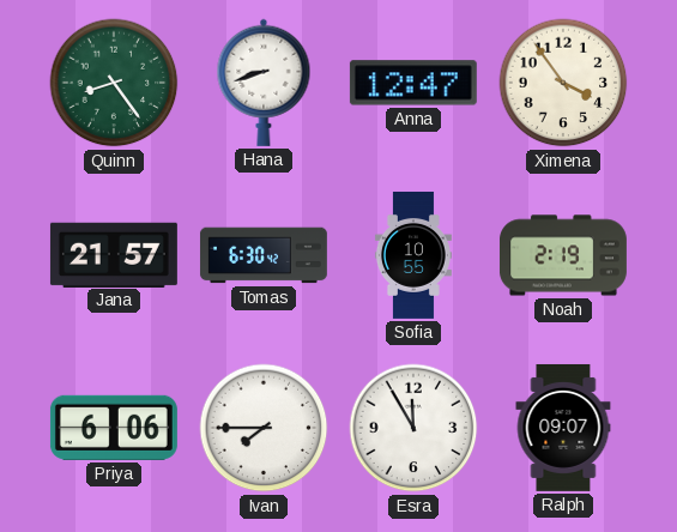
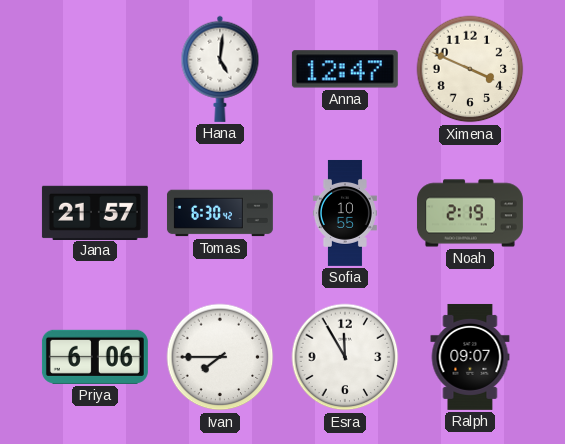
Quinn: 8:24 -> none (114, 83)
Hana: 8:42 -> 5:01 (220, 69)
Ximena: 3:54 -> 3:49 (470, 69)
